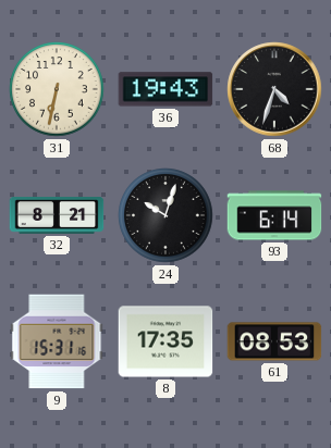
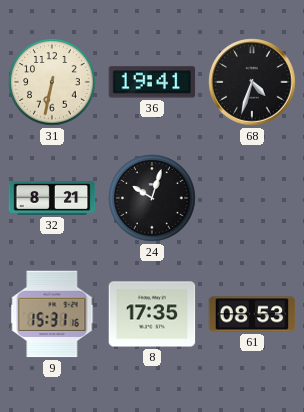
36: 19:43 -> 19:41 (152, 82)
93: 6:14 -> none (274, 215)
